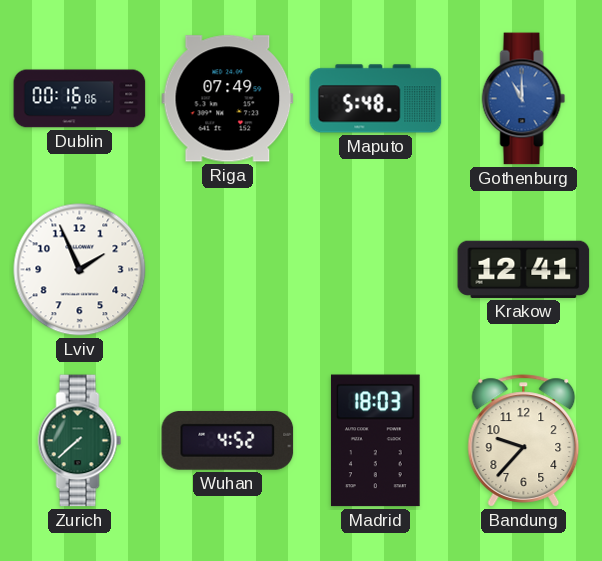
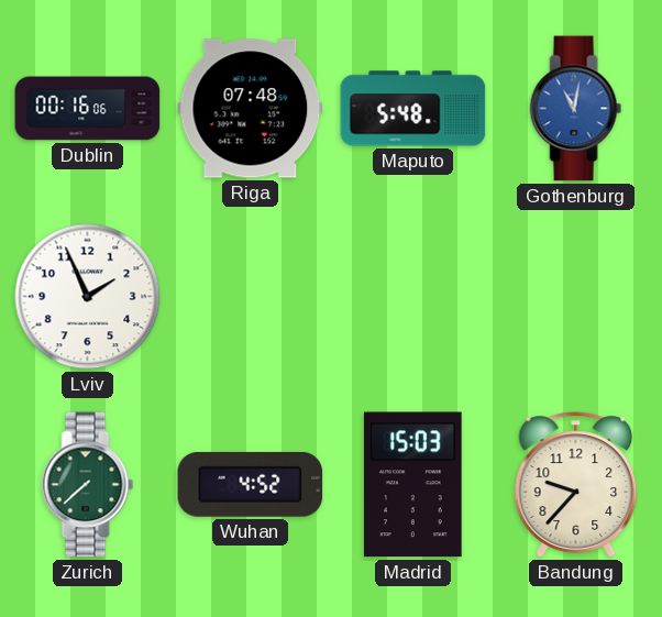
Riga: 07:49 -> 07:48 (251, 109)
Gothenburg: 11:00 -> 11:02 (576, 109)
Krakow: 12:41 -> none (524, 269)
Madrid: 18:03 -> 15:03 (412, 485)
